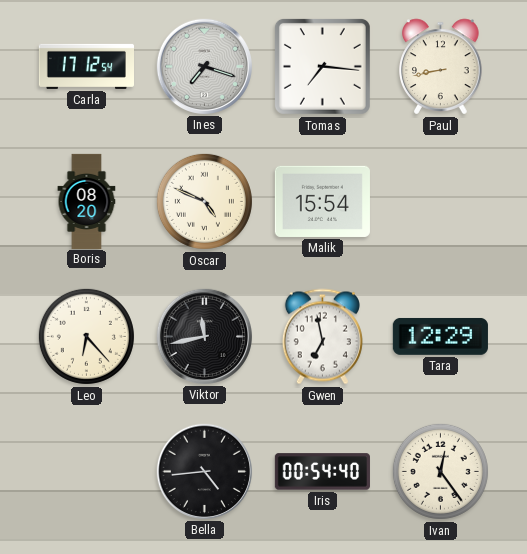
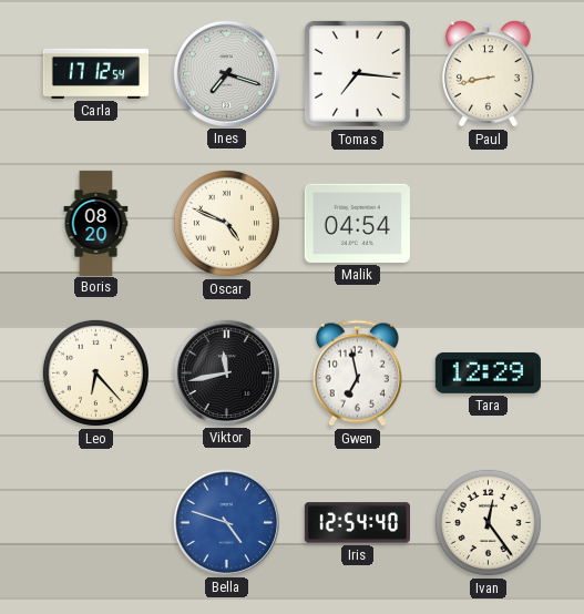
Malik: 15:54 -> 04:54 (357, 223)
Bella: 4:44 -> 4:48 (226, 522)
Bella dial: black -> blue (226, 522)
Iris: 00:54 -> 12:54 (357, 523)
